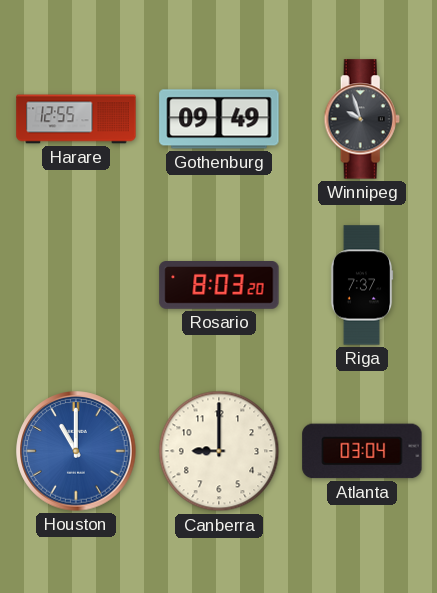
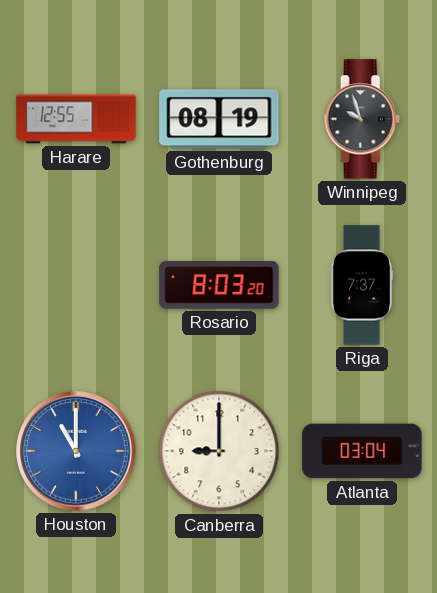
Gothenburg: 09:49 -> 08:19 (219, 119)
